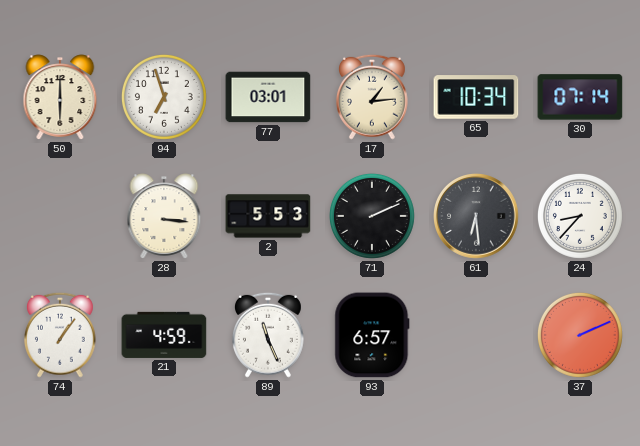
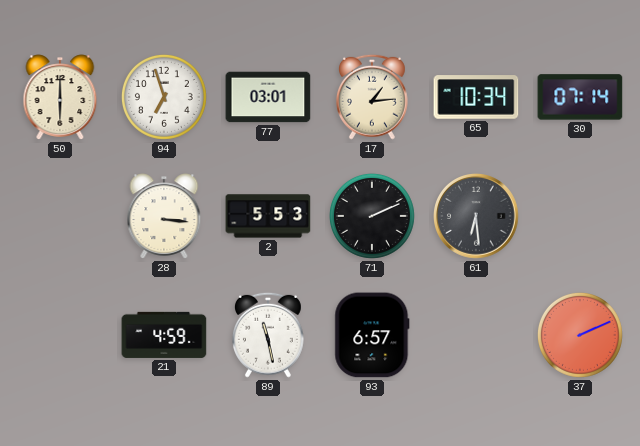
24: 8:37 -> none (580, 216)
74: 1:06 -> none (60, 335)
89: 11:26 -> 11:28 (268, 335)
